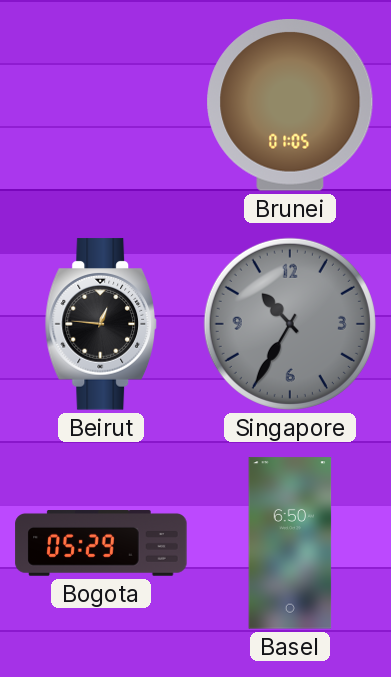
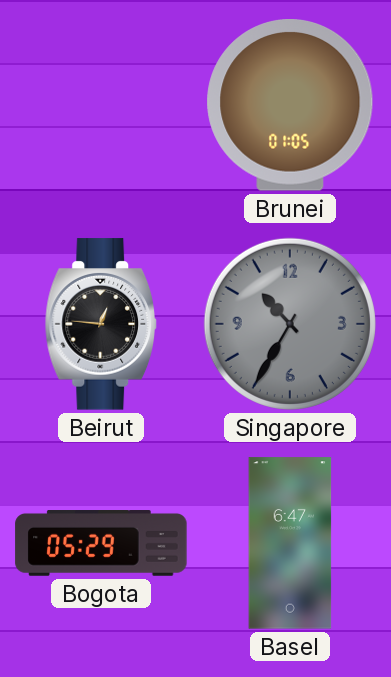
Basel: 6:50 -> 6:47 (290, 543)
